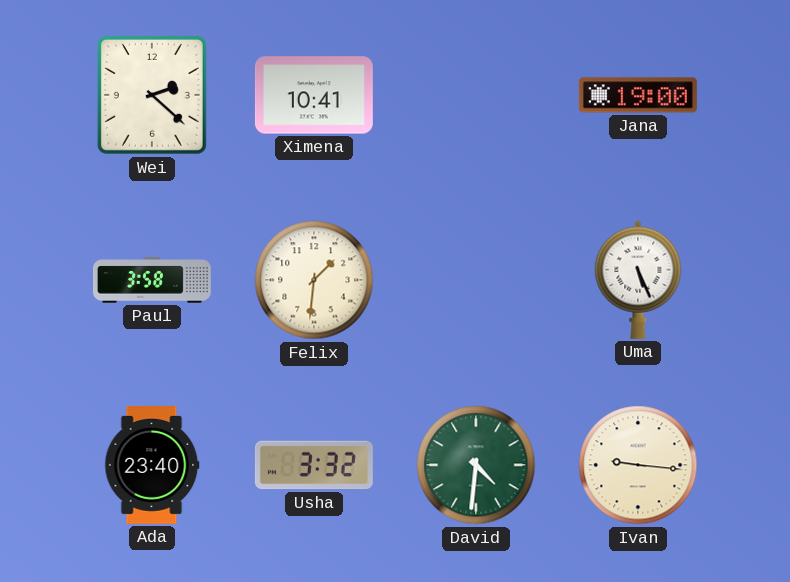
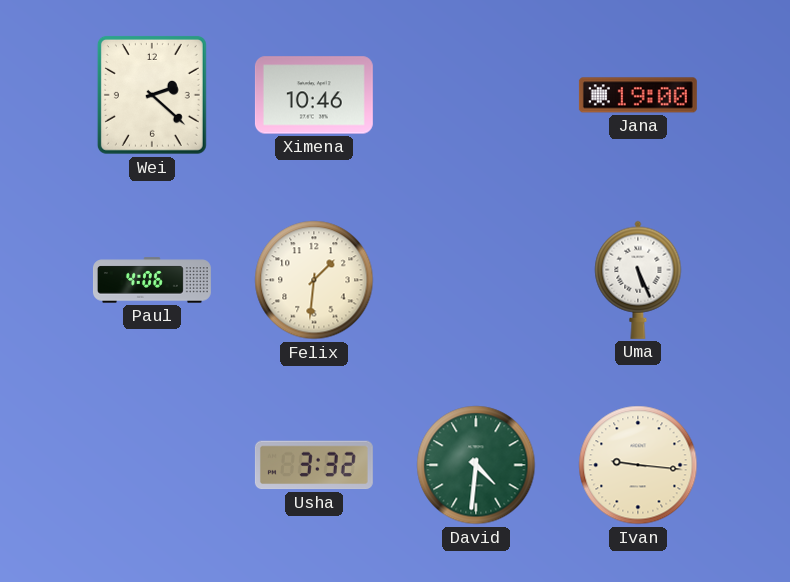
Ximena: 10:41 -> 10:46 (314, 95)
Paul: 3:58 -> 4:06 (152, 280)
Ada: 23:40 -> none (152, 465)
